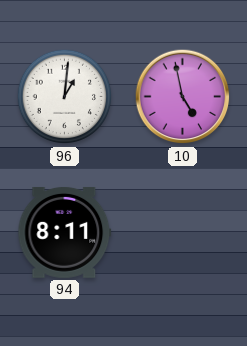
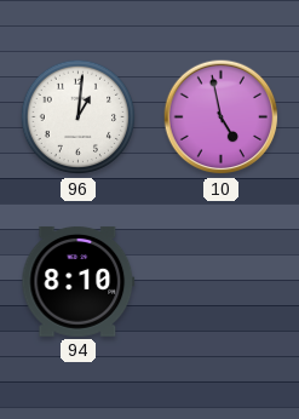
94: 8:11 -> 8:10 (79, 281)
